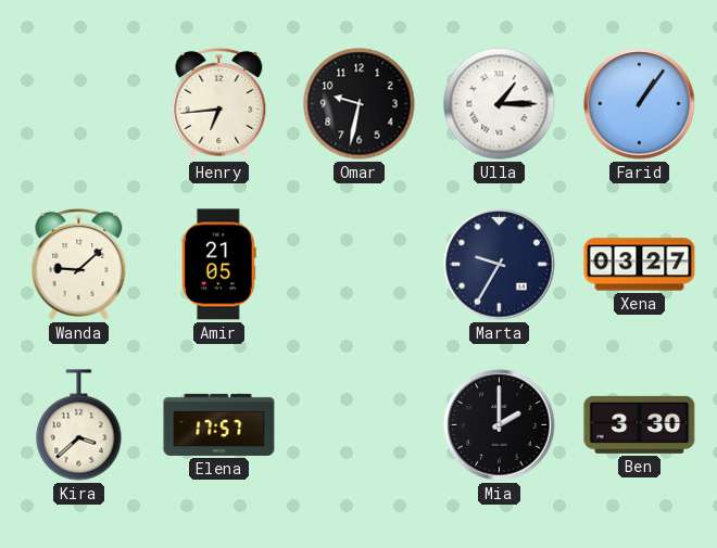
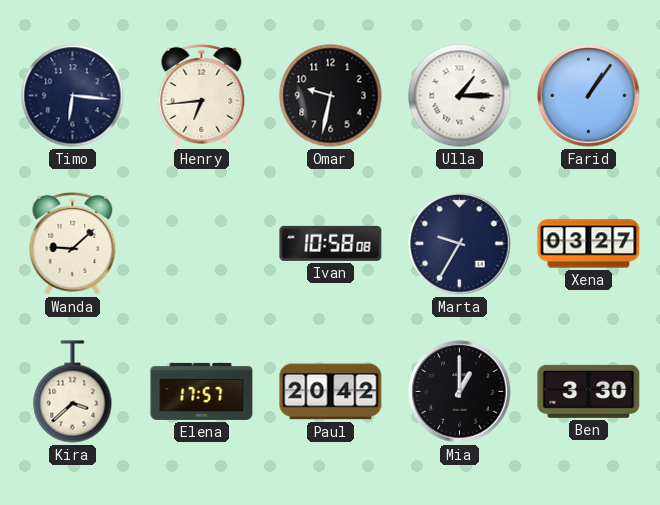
Timo: none -> 6:16 (73, 96)
Amir: 21:05 -> none (219, 265)
Ivan: none -> 10:58 (331, 243)
Paul: none -> 20:42 (331, 392)
Mia: 2:00 -> 1:00 (460, 392)
